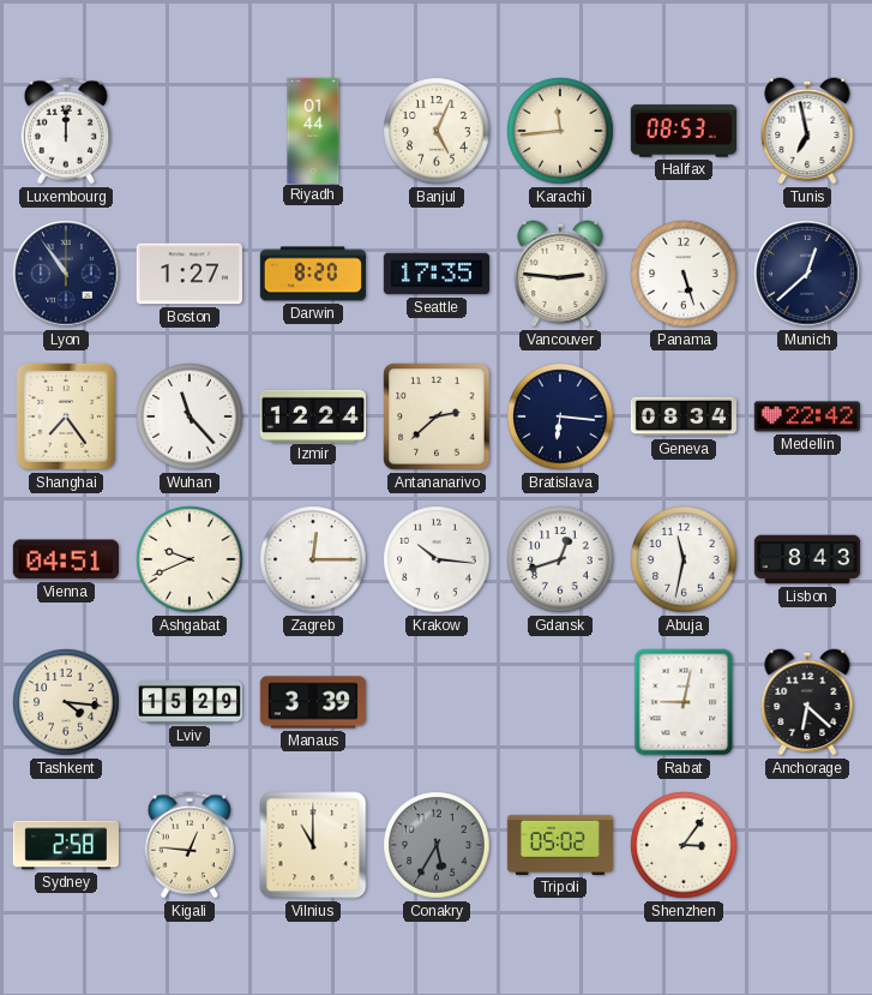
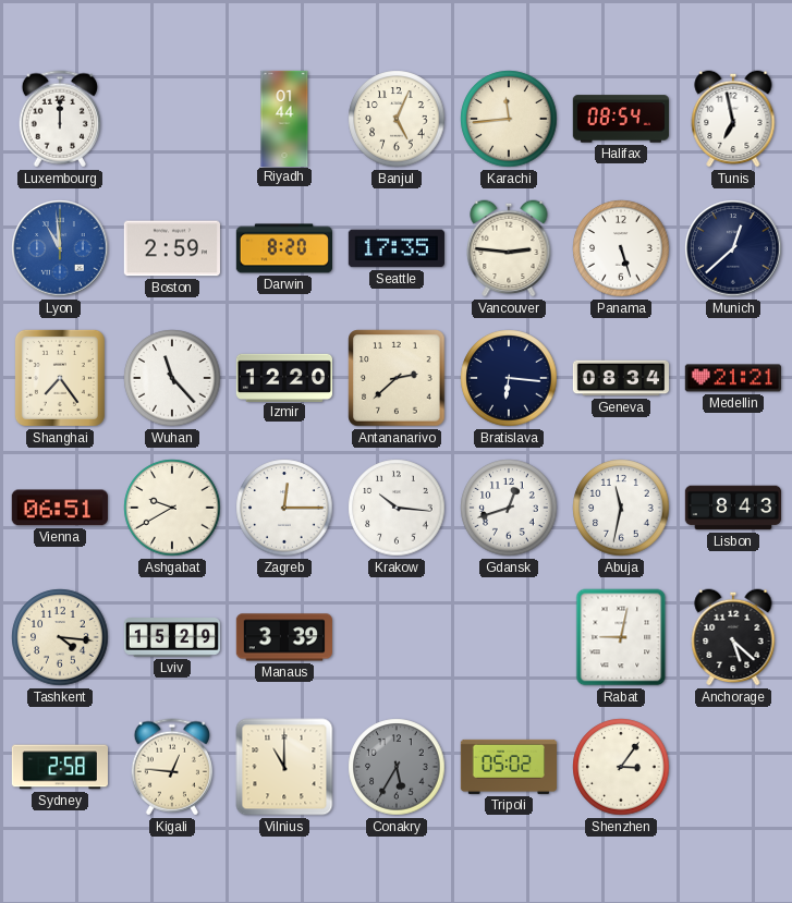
Halifax: 08:53 -> 08:54 (620, 119)
Lyon: 10:54 -> 10:59 (60, 248)
Lyon dial: navy -> blue (60, 248)
Boston: 1:27 -> 2:59 (172, 248)
Izmir: 12:24 -> 12:20 (283, 377)
Medellin: 22:42 -> 21:21 (732, 378)
Vienna: 04:51 -> 06:51 (60, 508)
Ashgabat: 9:41 -> 9:40 (172, 508)
Anchorage: 6:22 -> 5:22 (733, 637)
